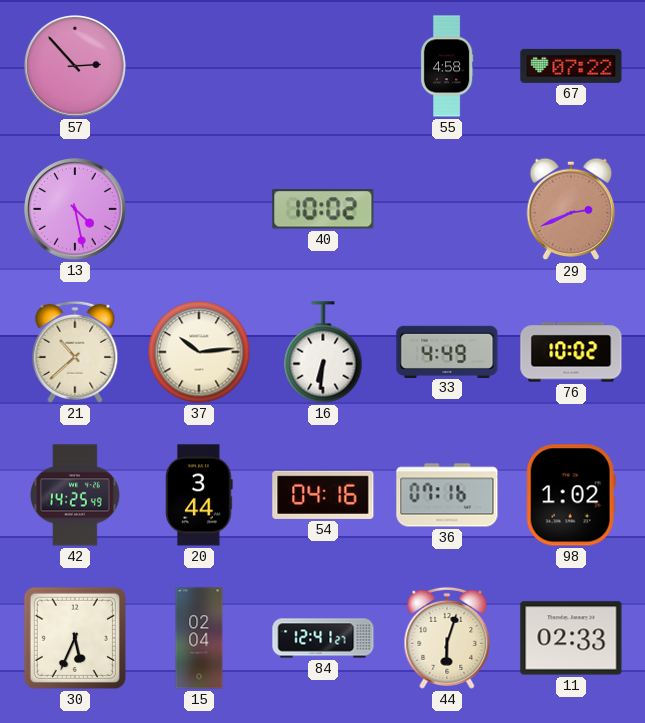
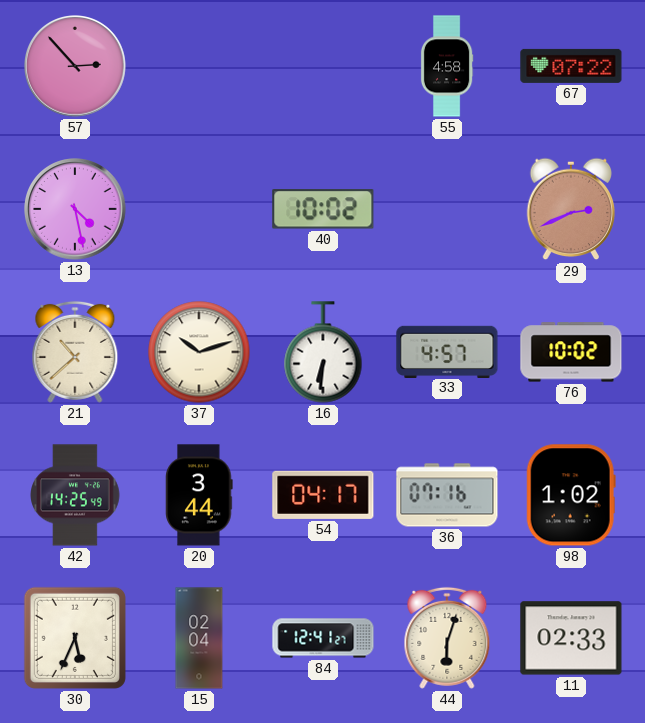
37: 10:14 -> 10:12 (199, 352)
33: 4:49 -> 4:57 (447, 351)
54: 04:16 -> 04:17 (323, 495)
